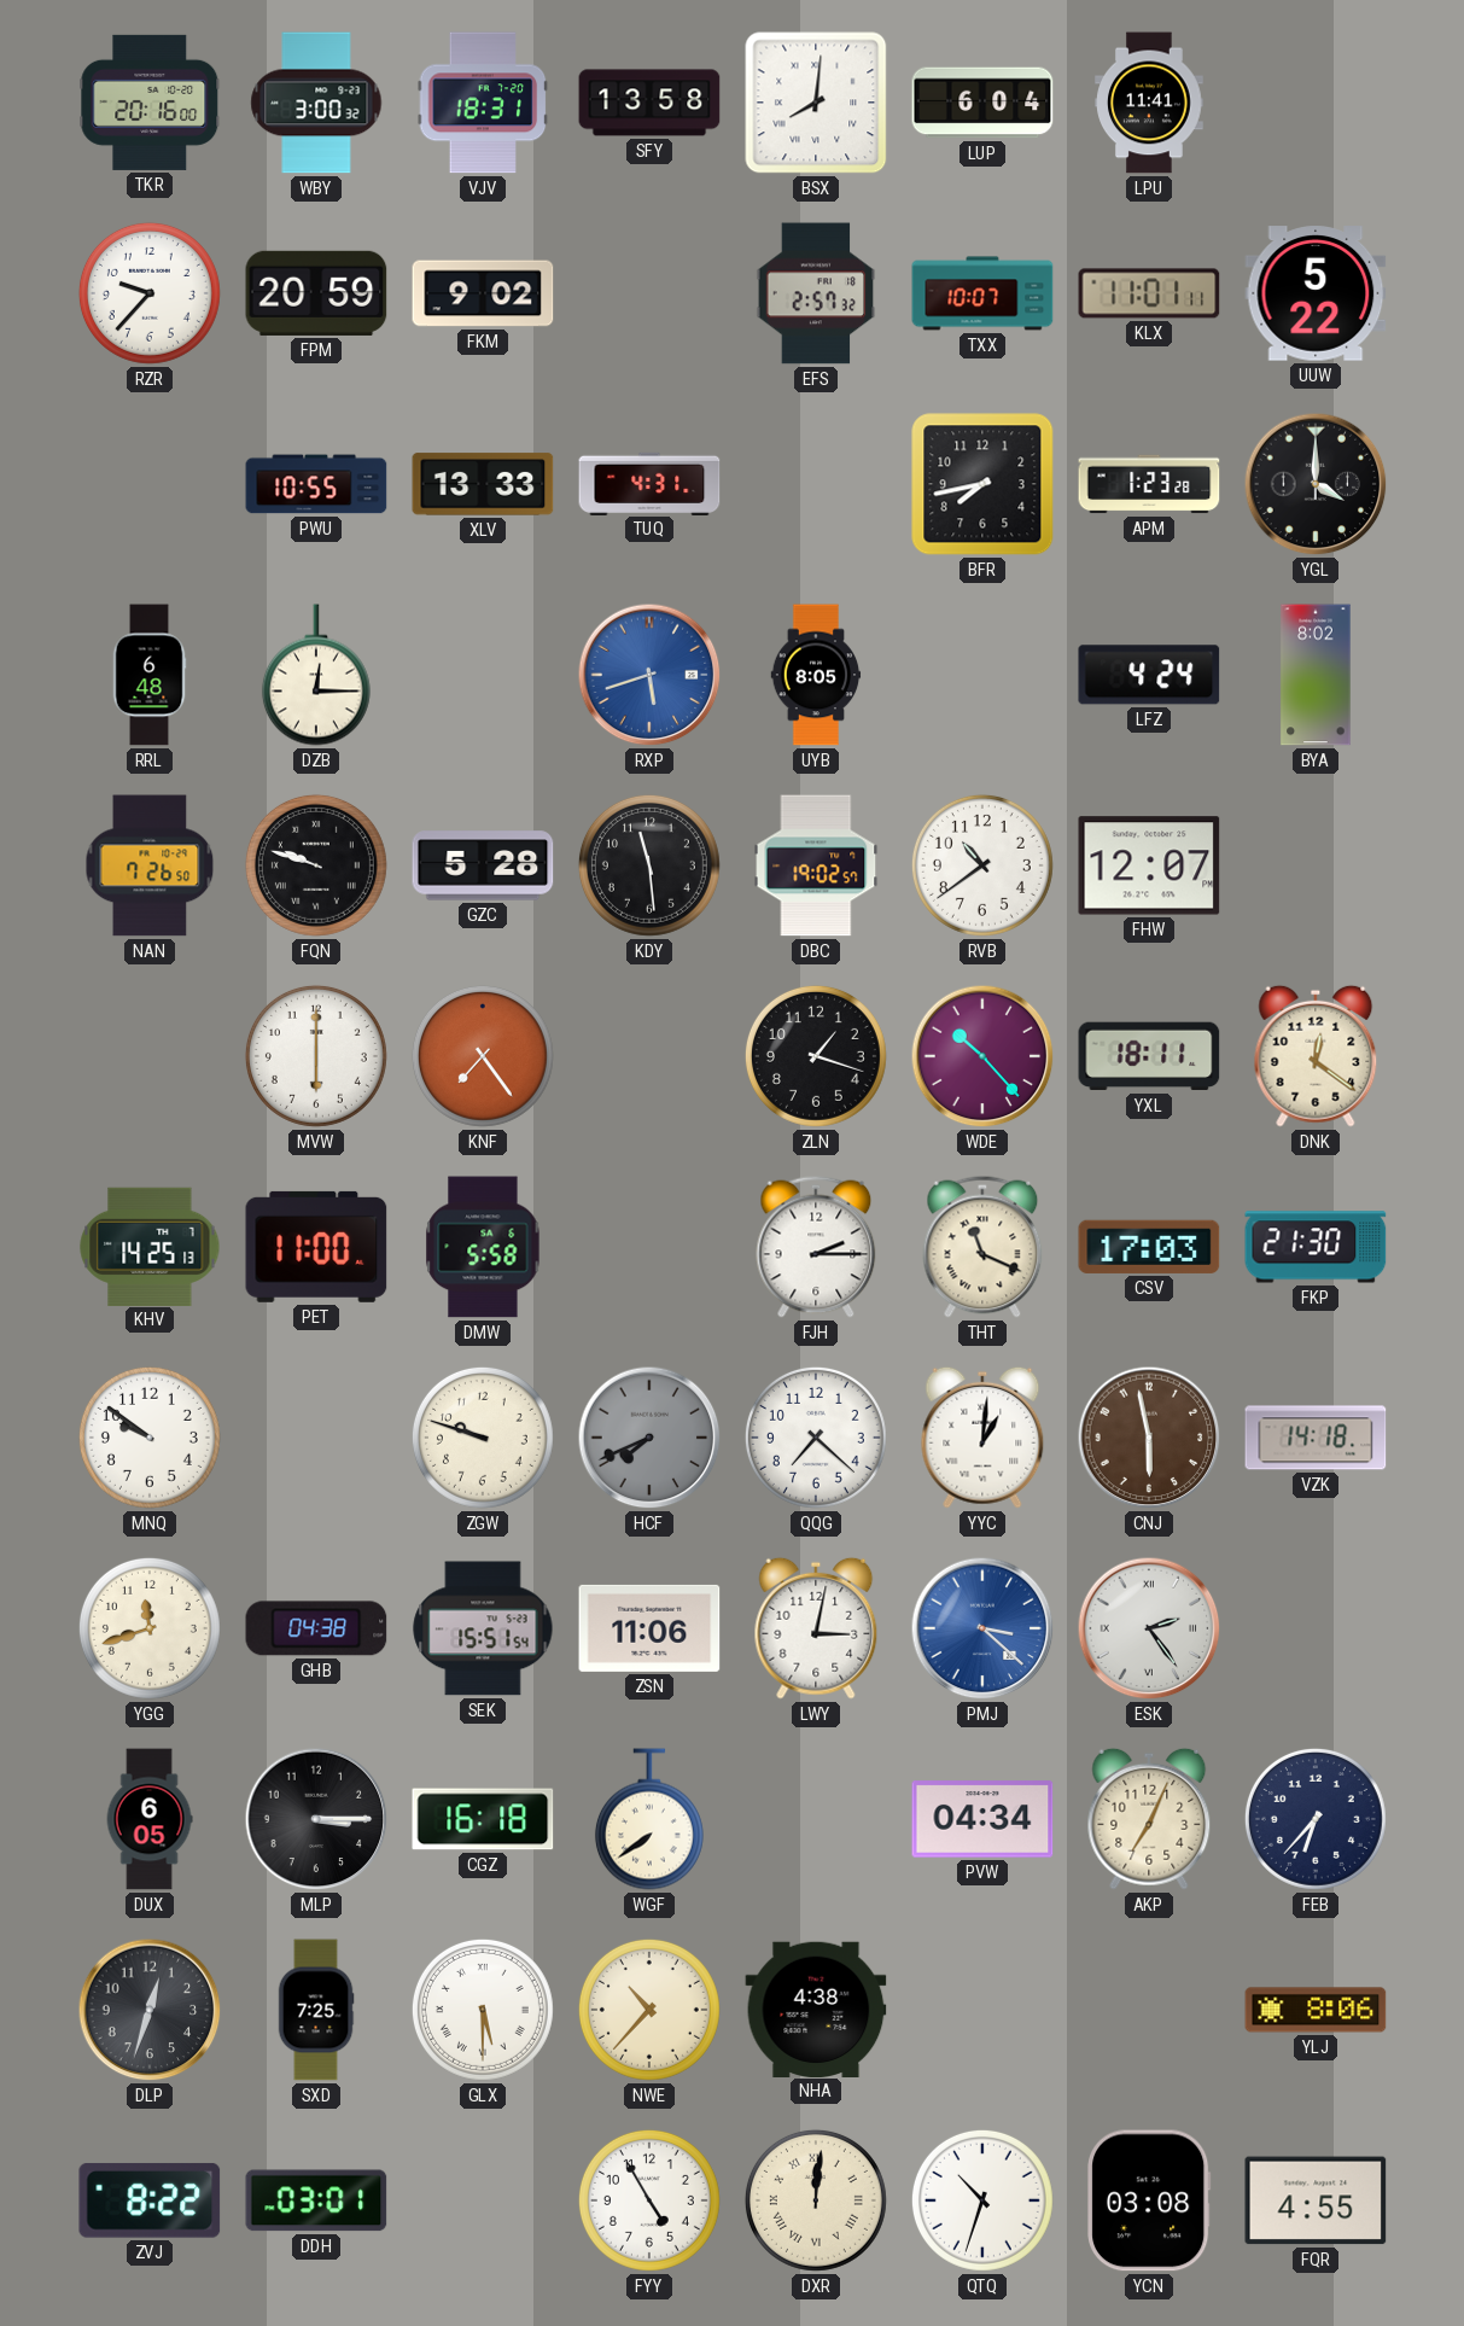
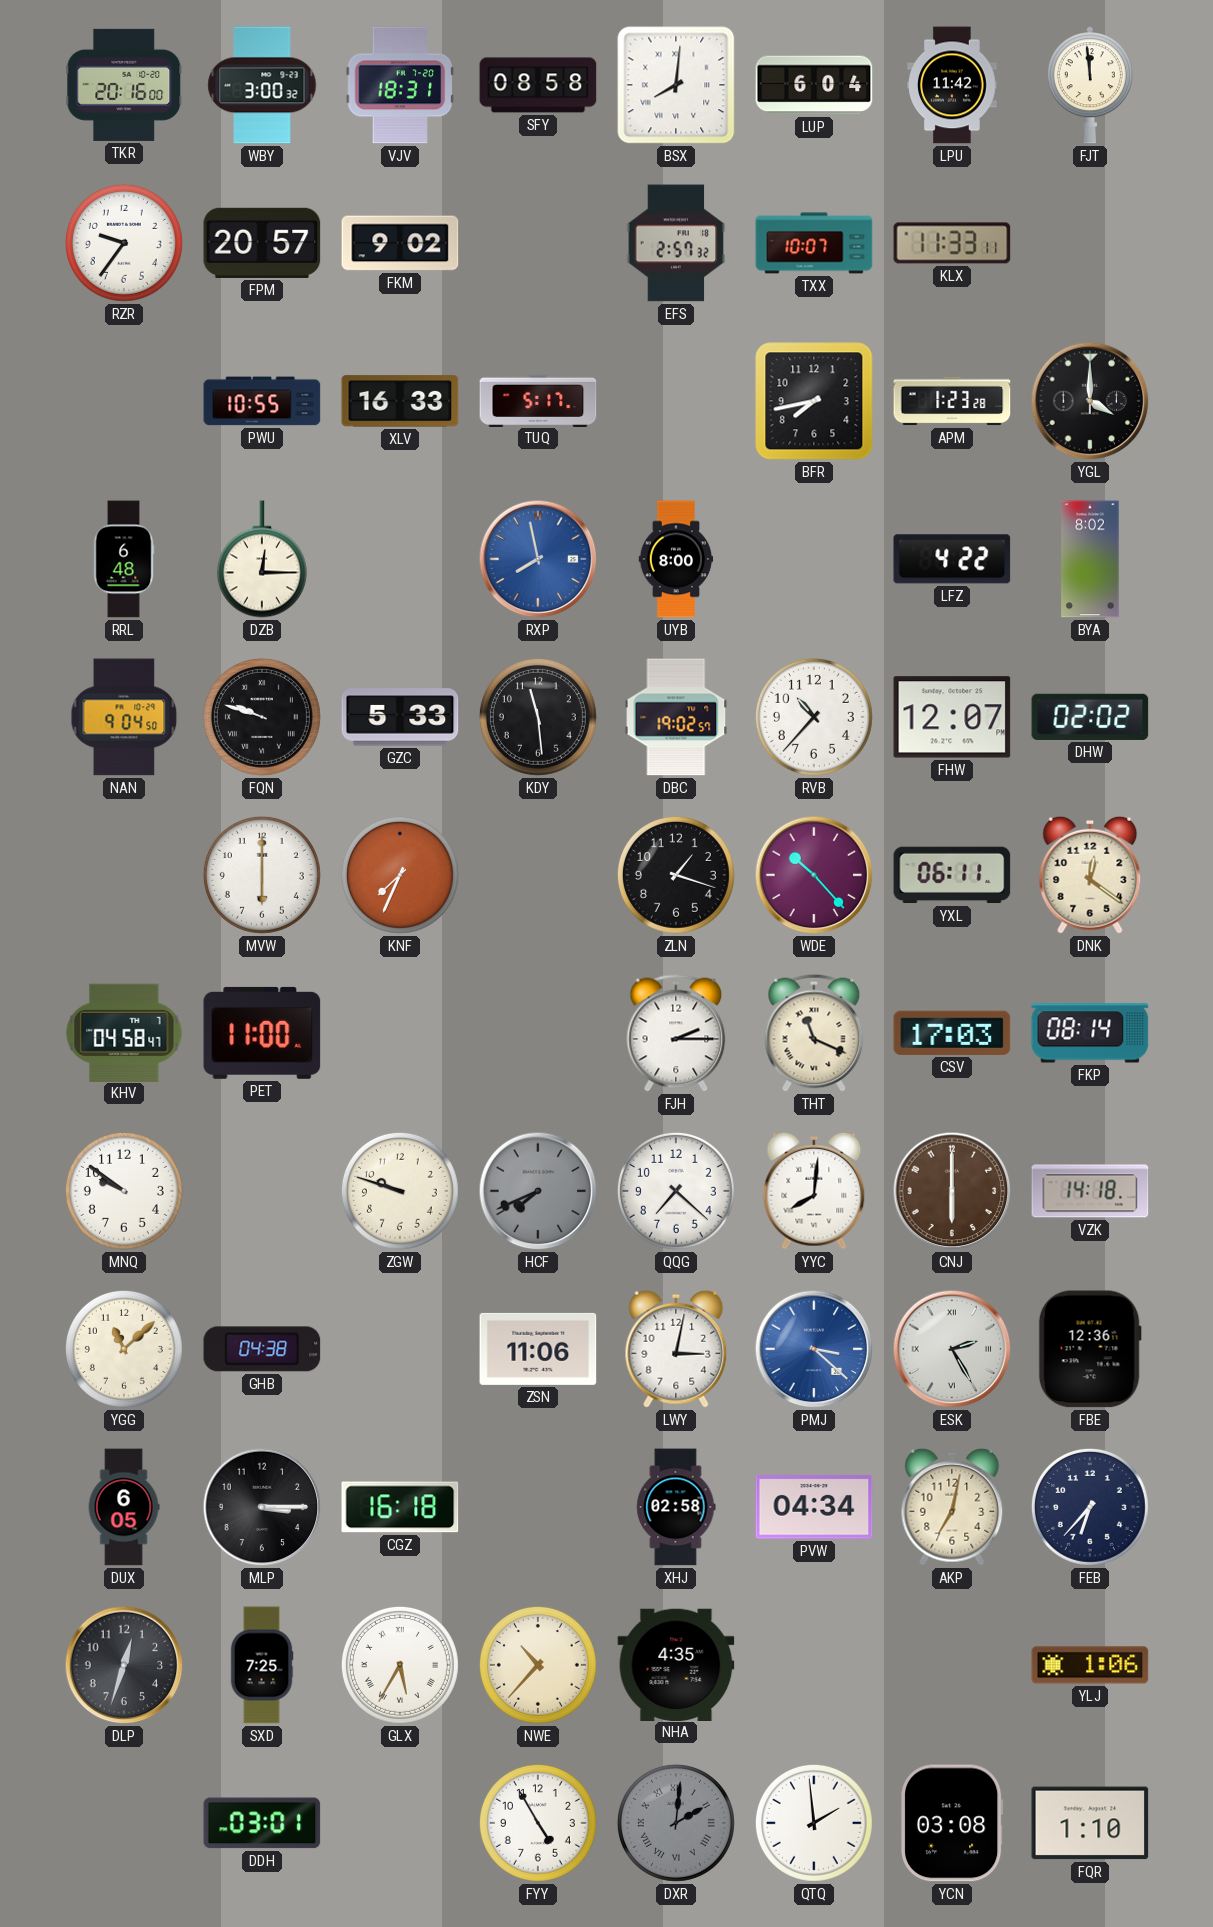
SFY: 13:58 -> 08:58 (538, 85)
LPU: 11:41 -> 11:42 (952, 85)
FJT: none -> 11:59 (1090, 85)
RZR: 9:37 -> 9:36 (124, 243)
FPM: 20:59 -> 20:57 (262, 243)
KLX: 11:01 -> 11:33 (952, 243)
UUW: 5:22 -> none (1316, 293)
XLV: 13:33 -> 16:33 (400, 401)
TUQ: 4:31 -> 5:17 (538, 400)
RXP: 5:42 -> 7:58 (538, 559)
UYB: 8:05 -> 8:00 (676, 559)
LFZ: 4:24 -> 4:22 (952, 559)
NAN: 7:26 -> 9:04 (124, 717)
GZC: 5:28 -> 5:33 (400, 717)
RVB: 10:39 -> 10:37 (814, 717)
DHW: none -> 02:02 (1090, 717)
KNF: 7:24 -> 7:34 (400, 875)
YXL: 18:11 -> 06:11 (952, 875)
KHV: 14:25 -> 04:58 (124, 1032)
DMW: 5:58 -> none (483, 1247)
FKP: 21:30 -> 08:14 (1090, 1033)
YYC: 1:01 -> 8:01 (814, 1191)
CNJ: 5:58 -> 6:00 (952, 1191)
YGG: 11:42 -> 11:08 (124, 1349)
SEK: 15:51 -> none (483, 1628)
ESK: 2:24 -> 2:25 (952, 1349)
FBE: none -> 12:36 (1090, 1349)
WGF: 7:39 -> none (649, 1819)
XHJ: none -> 02:58 (676, 1507)
AKP: 7:04 -> 7:02 (952, 1507)
GLX: 5:30 -> 5:35 (400, 1665)
NHA: 4:38 -> 4:35 (676, 1664)
YLJ: 8:06 -> 1:06 (1090, 1665)
ZVJ: 8:22 -> none (150, 2200)
DXR: 12:01 -> 2:01 (676, 1823)
DXR dial: cream -> grey (676, 1823)
QTQ: 10:33 -> 1:59 (814, 1823)
FQR: 4:55 -> 1:10 (1090, 1823)
